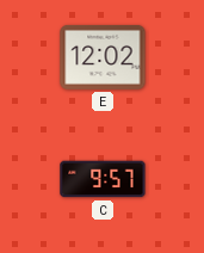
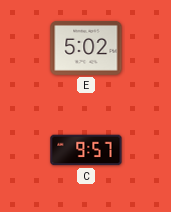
E: 12:02 -> 5:02 (86, 48)
